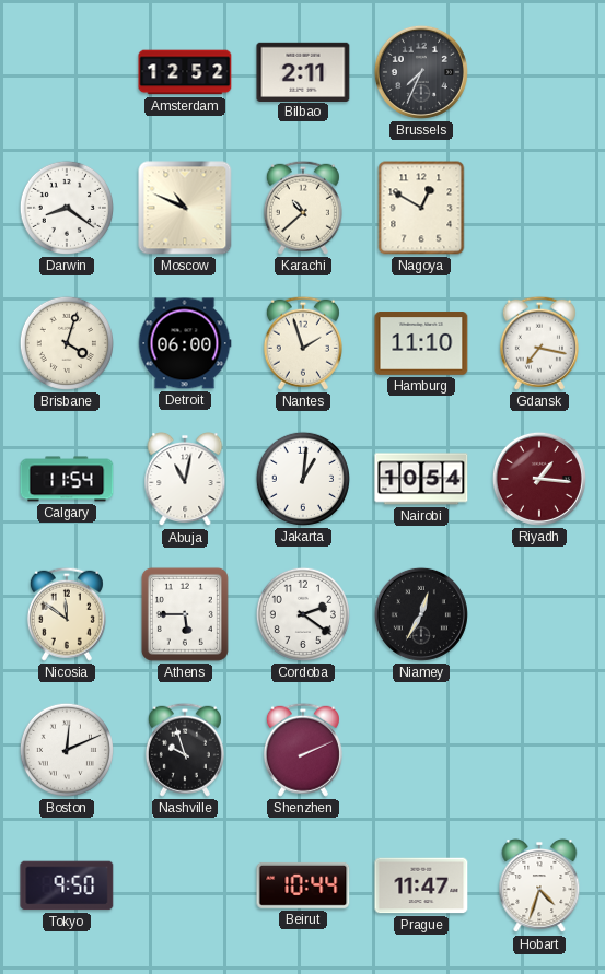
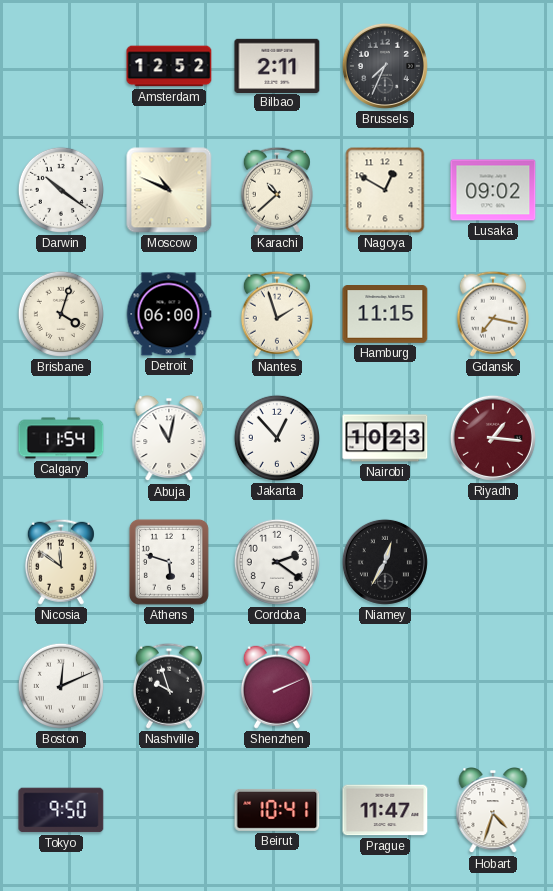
Darwin: 8:21 -> 10:21 (61, 190)
Lusaka: none -> 09:02 (493, 190)
Hamburg: 11:10 -> 11:15 (385, 315)
Jakarta: 1:01 -> 12:53 (277, 438)
Nairobi: 10:54 -> 10:23 (385, 438)
Athens: 5:45 -> 5:48 (169, 562)
Beirut: 10:44 -> 10:41 (277, 810)
